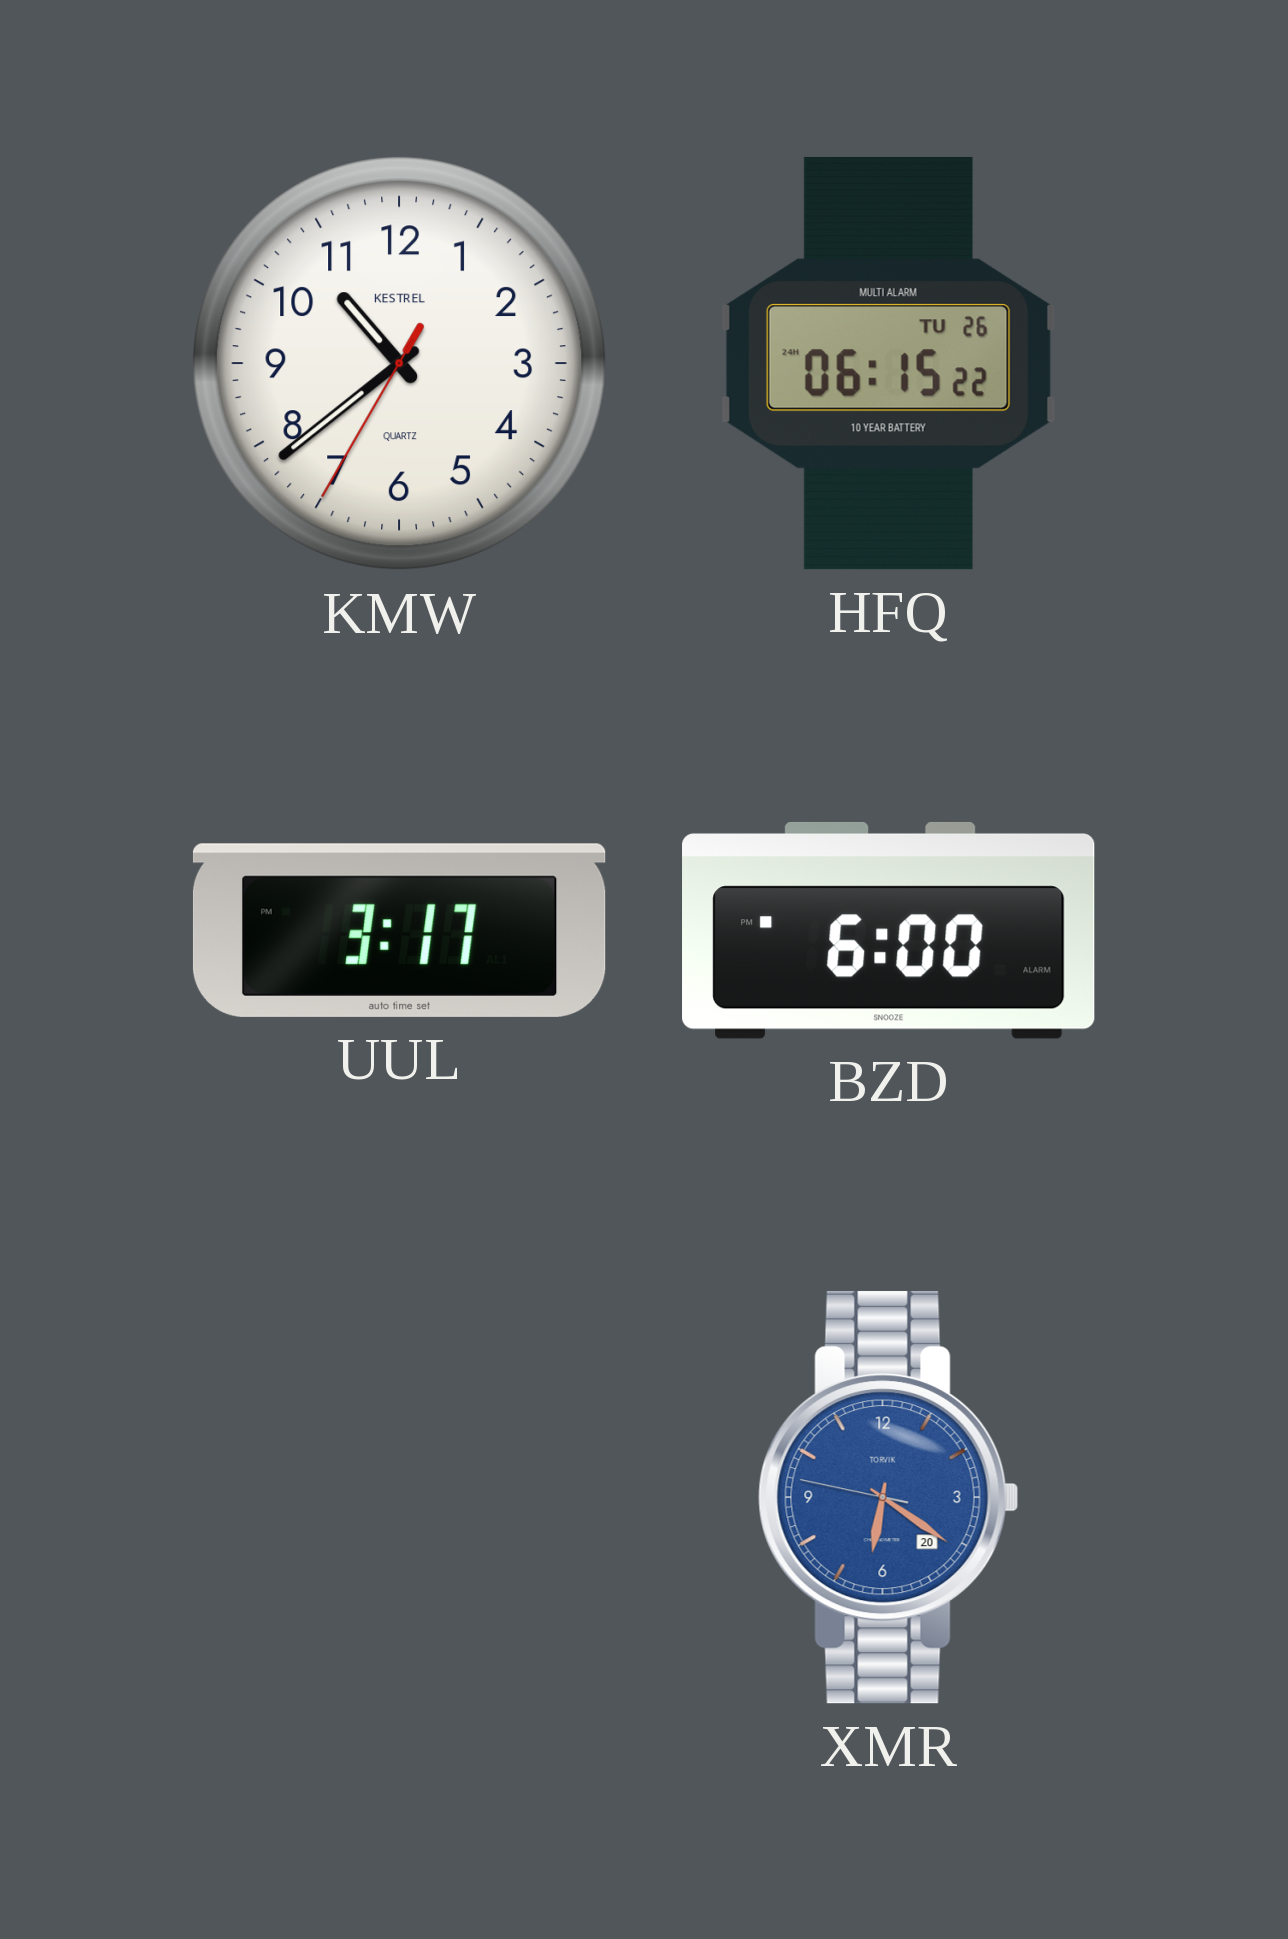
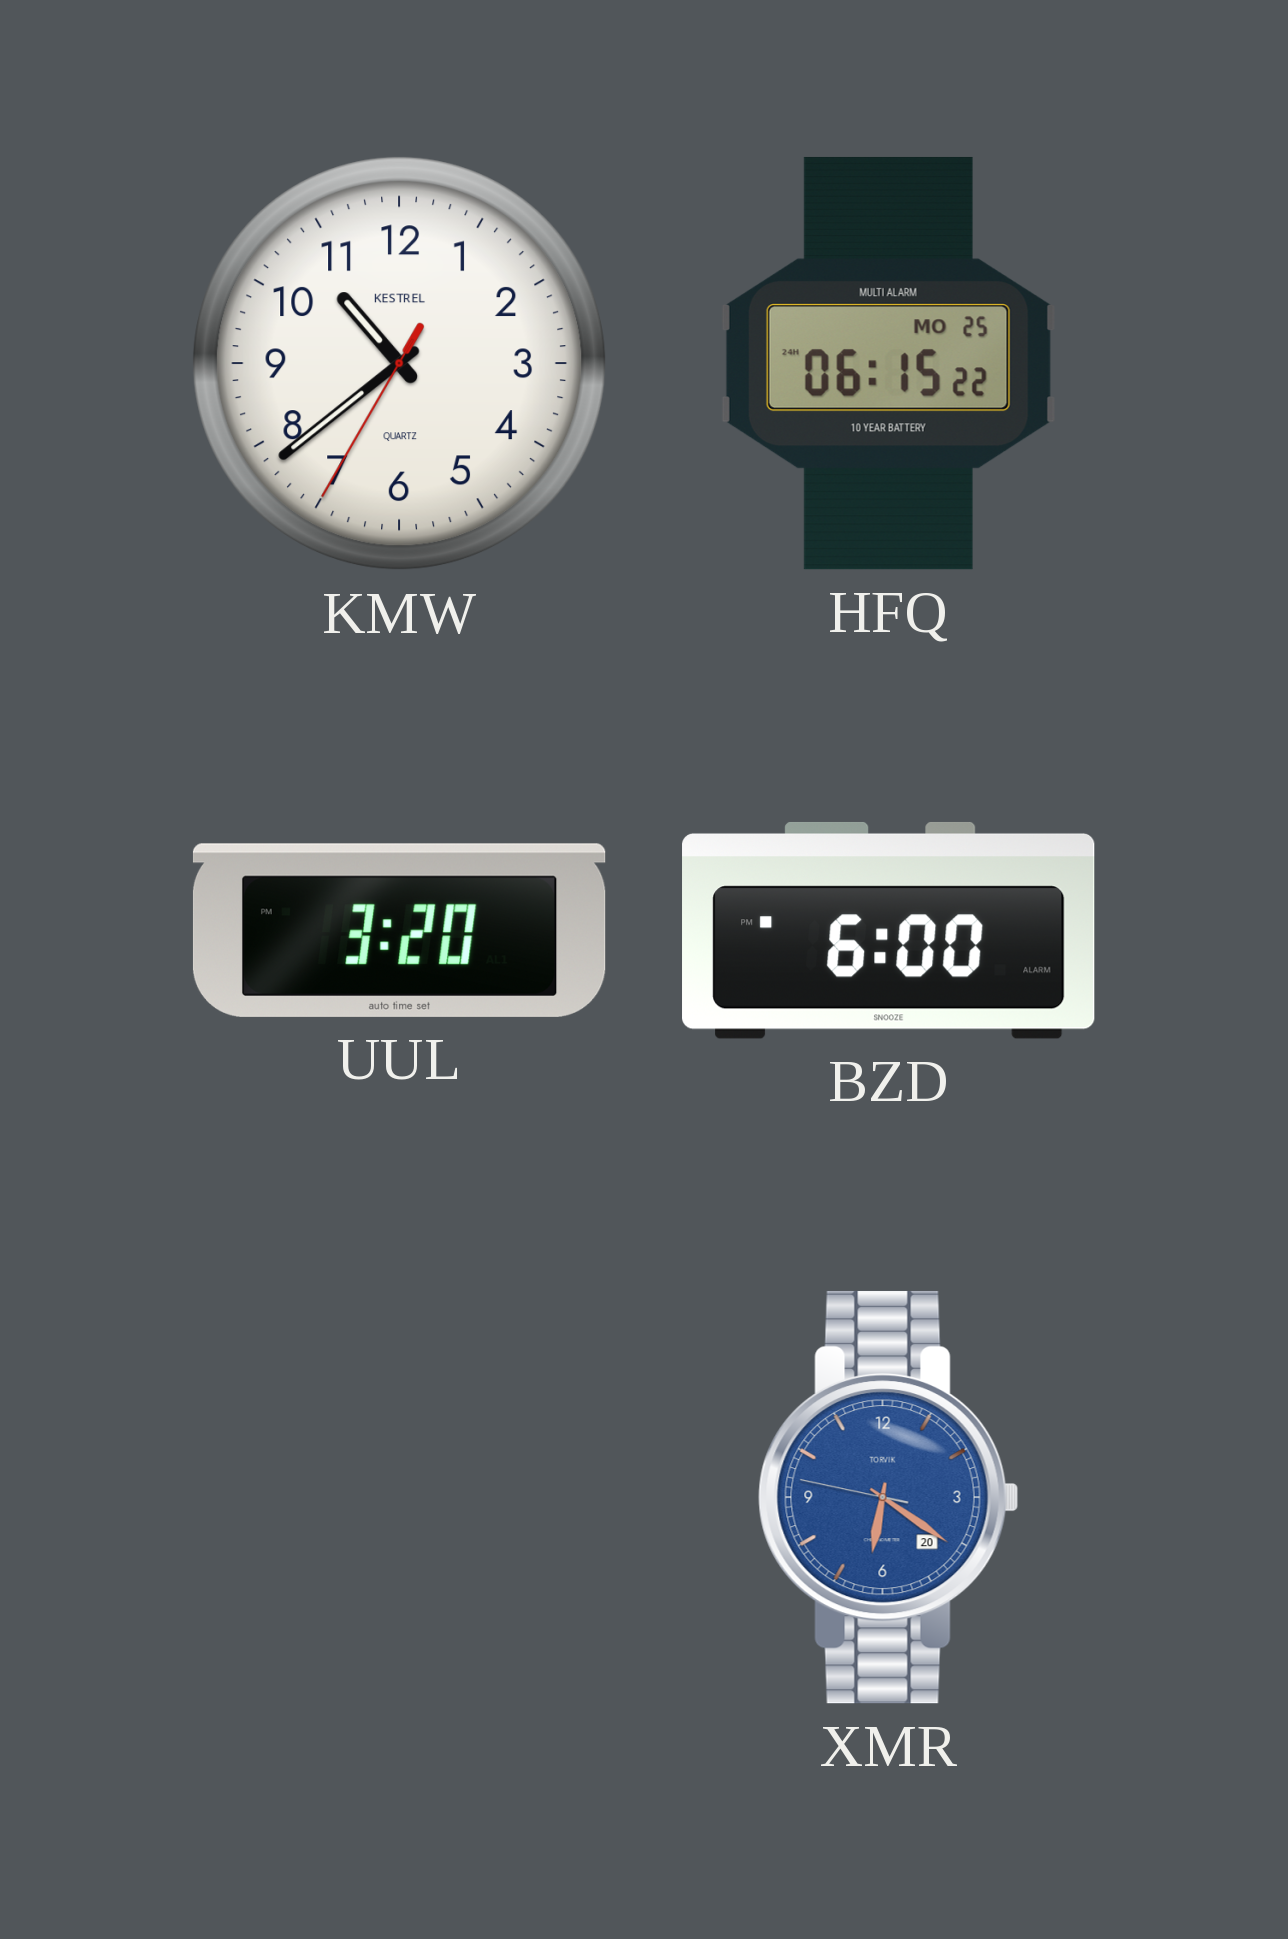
HFQ date: TU 26 -> MO 25 (888, 363)
UUL: 3:17 -> 3:20 (399, 930)
